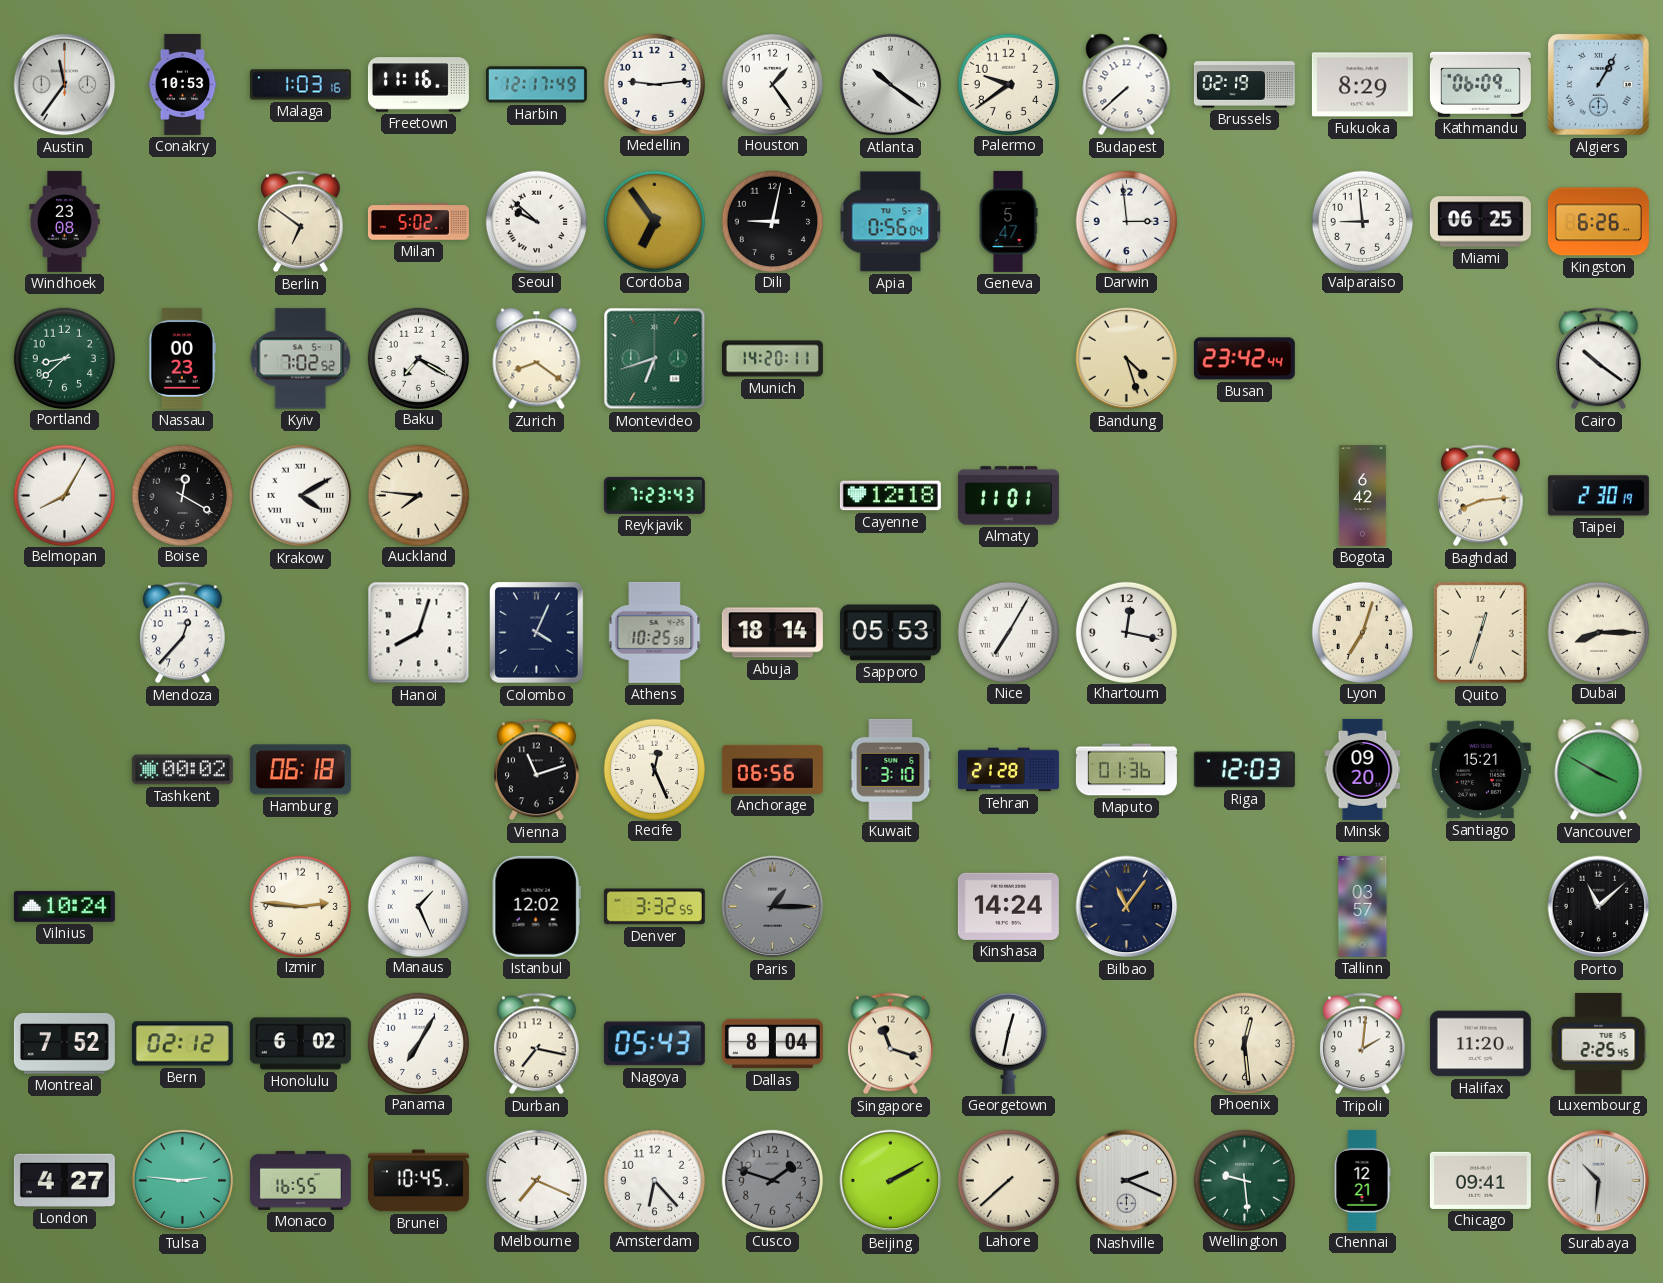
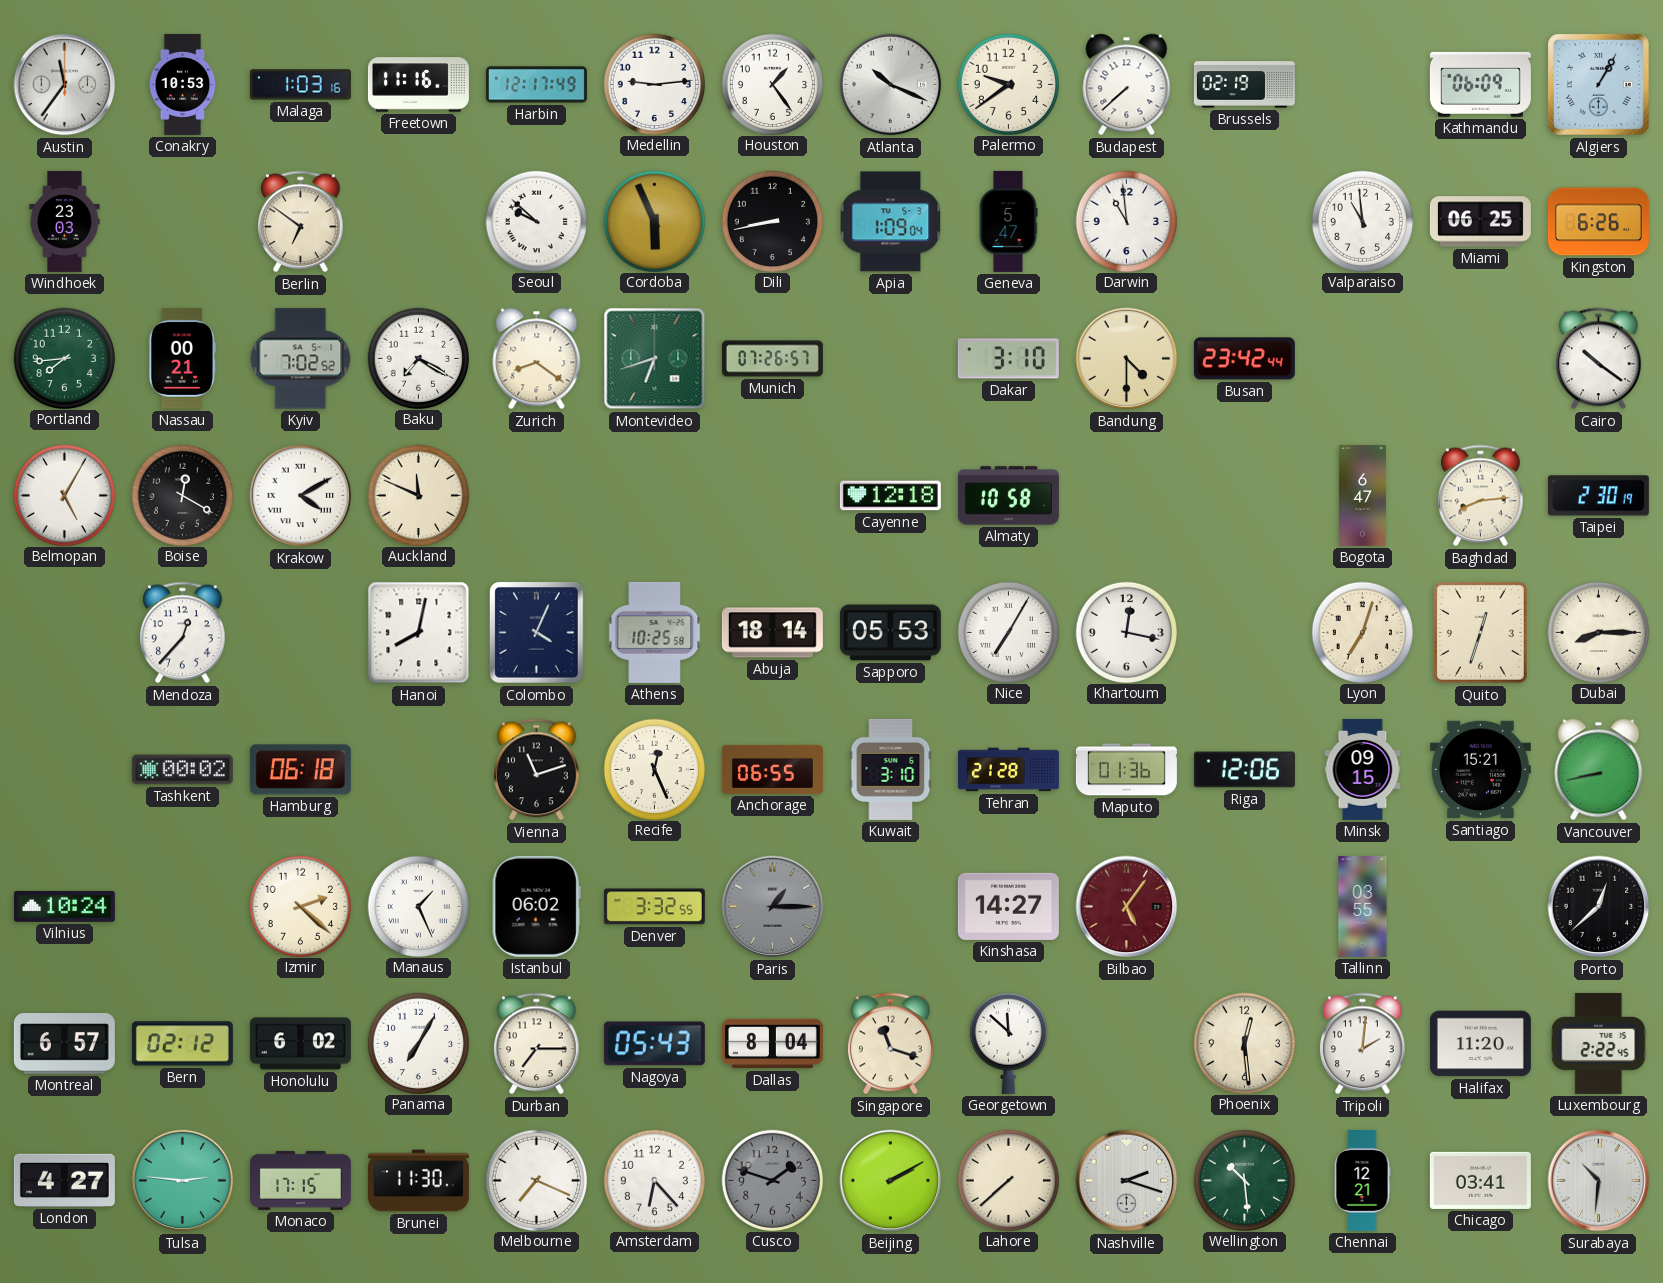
Atlanta: 10:21 -> 10:19 (891, 85)
Fukuoka: 8:29 -> none (1362, 85)
Windhoek: 23:08 -> 23:03 (65, 221)
Milan: 5:02 -> none (418, 222)
Cordoba: 6:54 -> 5:56 (654, 221)
Dili: 9:02 -> 8:43 (772, 221)
Apia: 0:56 -> 1:09 (891, 222)
Darwin: 2:59 -> 10:59 (1126, 221)
Valparaiso: 8:59 -> 10:59 (1362, 221)
Portland: 8:38 -> 7:44 (64, 358)
Nassau: 00:23 -> 00:21 (183, 358)
Munich: 14:20 -> 07:26 (772, 359)
Dakar: none -> 3:10 (1008, 359)
Bandung: 4:27 -> 4:30 (1127, 359)
Belmopan: 8:05 -> 5:05 (64, 495)
Auckland: 7:46 -> 11:49 (418, 495)
Reykjavik: 7:23 -> none (654, 495)
Almaty: 11:01 -> 10:58 (1008, 496)
Bogota: 6:42 -> 6:47 (1362, 495)
Hanoi: 8:03 -> 8:02 (419, 633)
Anchorage: 06:56 -> 06:55 (772, 769)
Riga: 12:03 -> 12:06 (1244, 770)
Minsk: 09:20 -> 09:15 (1363, 769)
Vancouver: 3:50 -> 8:43 (1599, 770)
Izmir: 2:46 -> 2:22 (300, 906)
Istanbul: 12:02 -> 06:02 (536, 906)
Kinshasa: 14:24 -> 14:27 (1008, 906)
Bilbao: 11:06 -> 5:06 (1127, 907)
Bilbao dial: navy -> burgundy (1127, 907)
Tallinn: 03:57 -> 03:55 (1363, 906)
Porto: 11:08 -> 12:38 (1599, 907)
Montreal: 7:52 -> 6:57 (64, 1044)
Durban: 7:17 -> 7:15 (537, 1044)
Georgetown: 12:32 -> 11:52 (1008, 1043)
Luxembourg: 2:25 -> 2:22 (1599, 1043)
Monaco: 16:55 -> 17:15 (300, 1180)
Brunei: 10:45 -> 11:30 (418, 1181)
Nashville: 2:19 -> 2:18 (1127, 1181)
Wellington: 9:29 -> 10:29 (1244, 1180)
Chicago: 09:41 -> 03:41 (1480, 1180)
